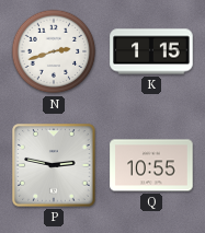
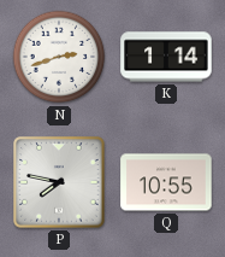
K: 1:15 -> 1:14 (166, 57)
P: 2:47 -> 7:47 (59, 182)
